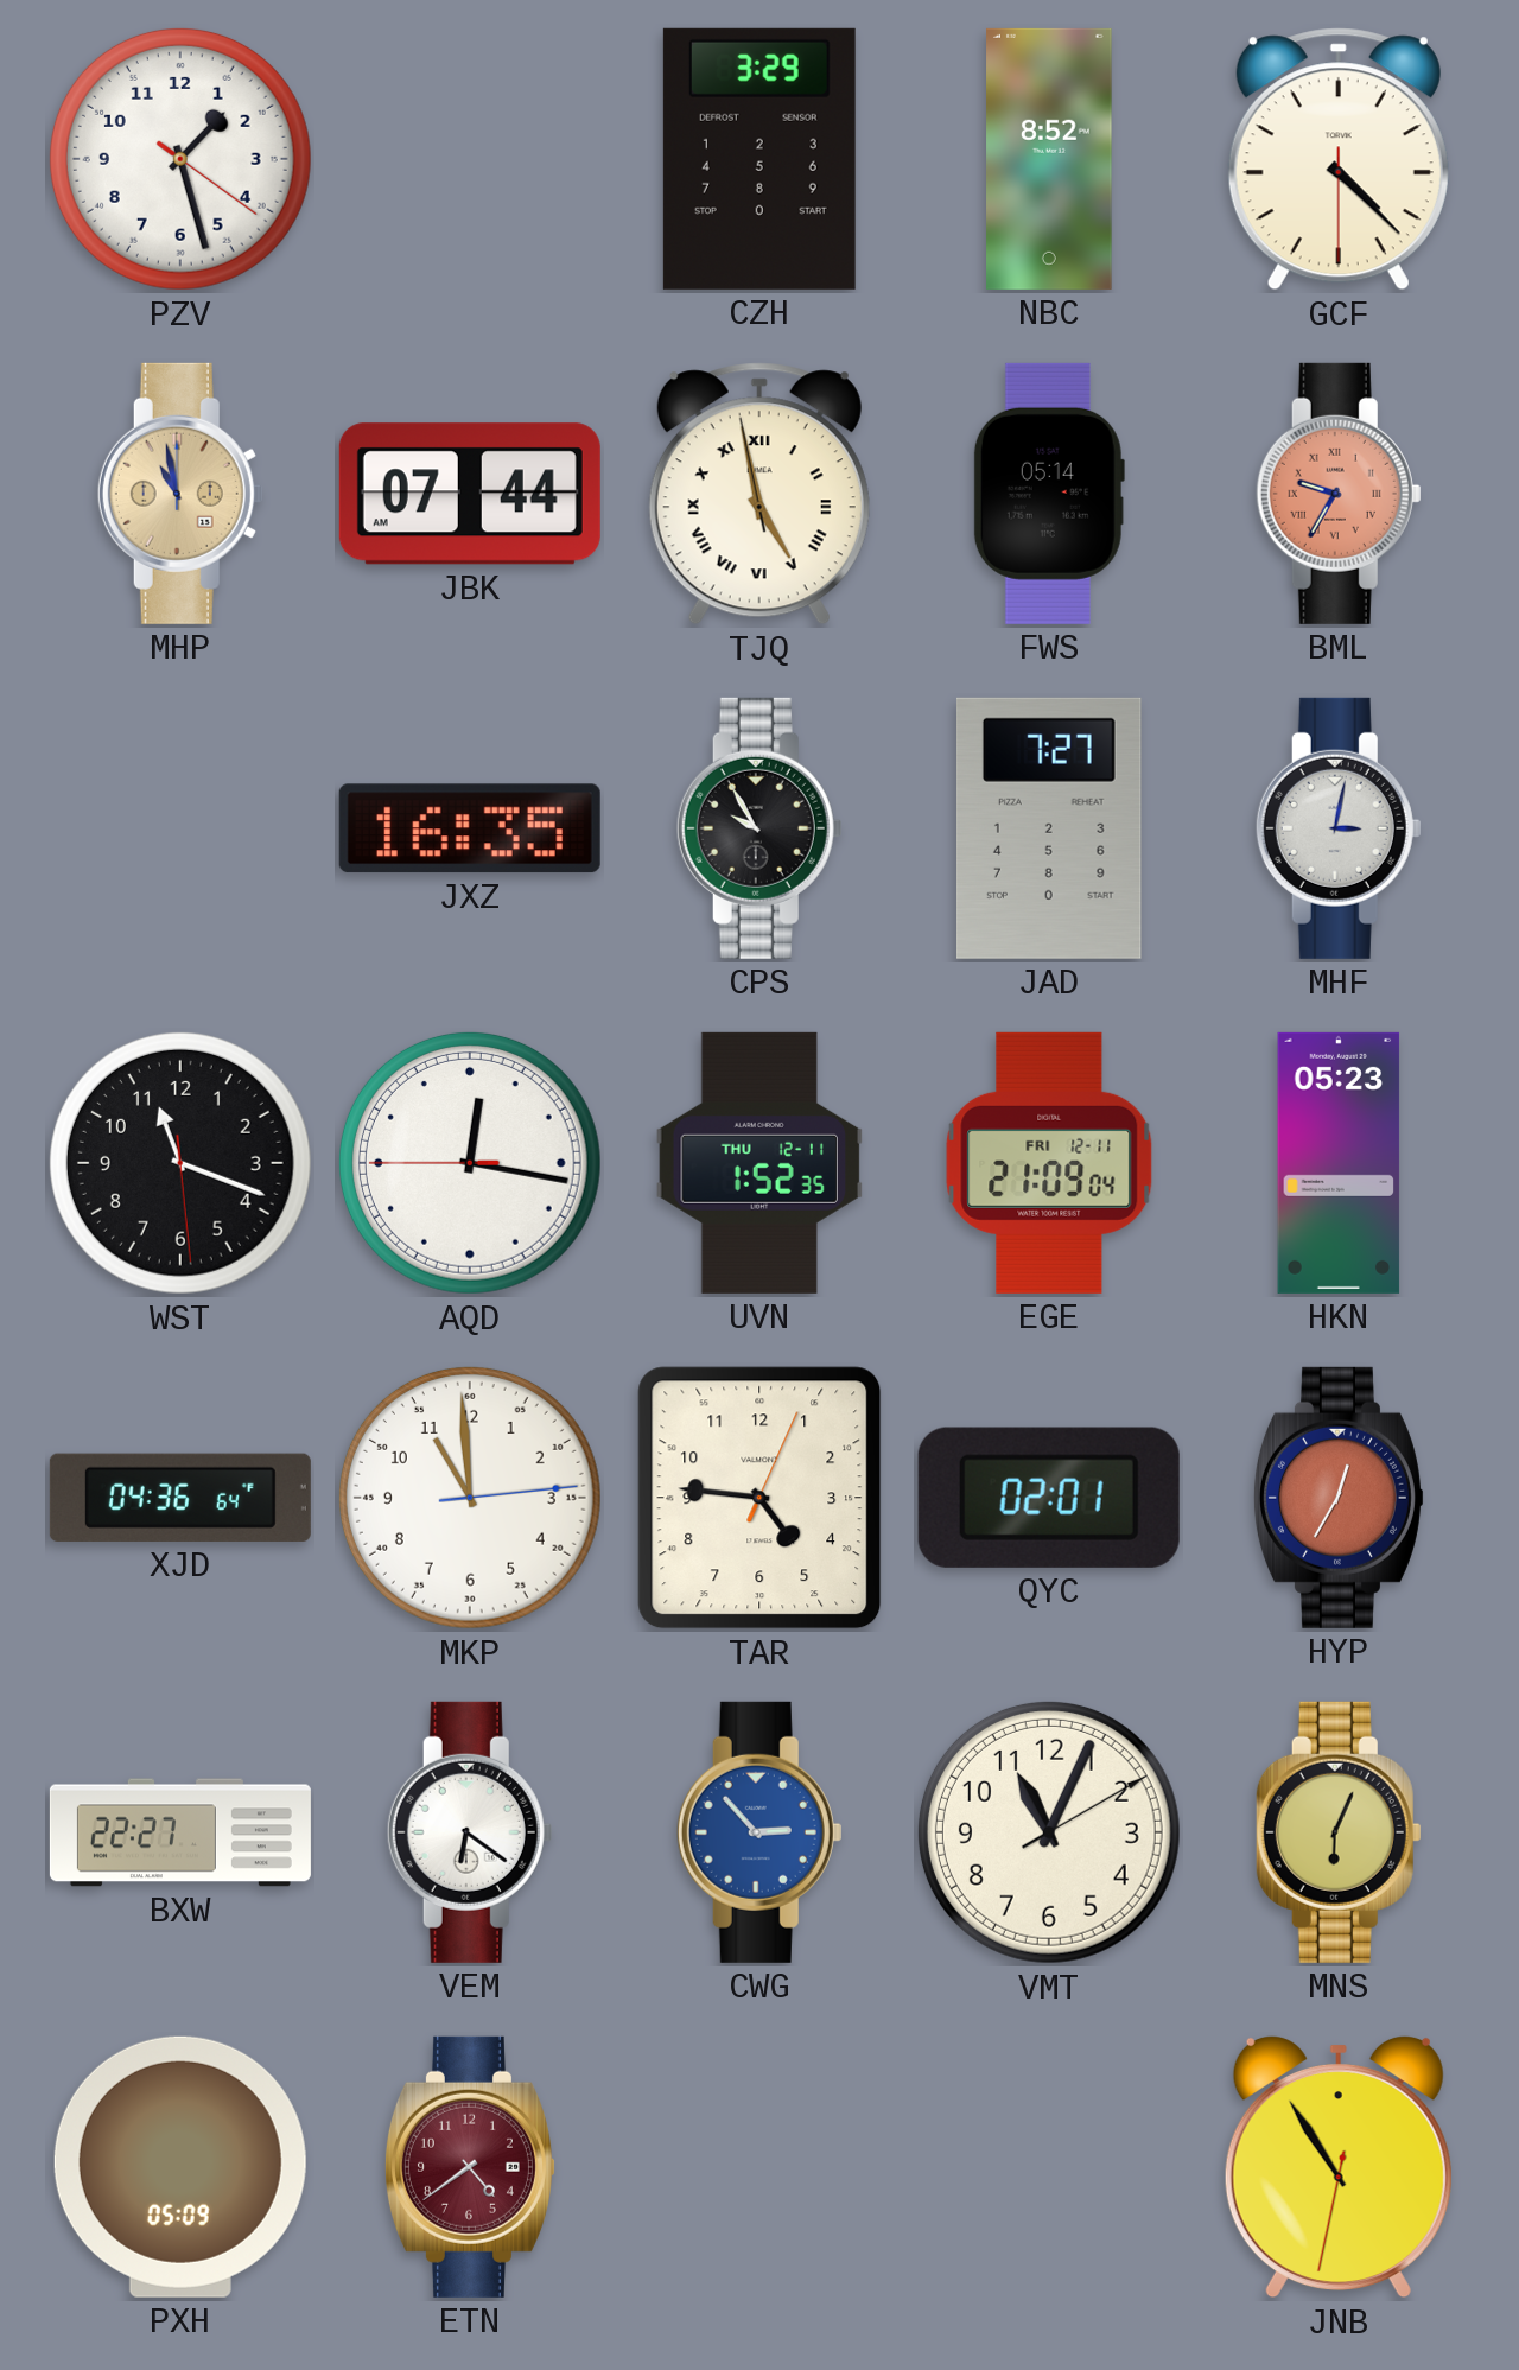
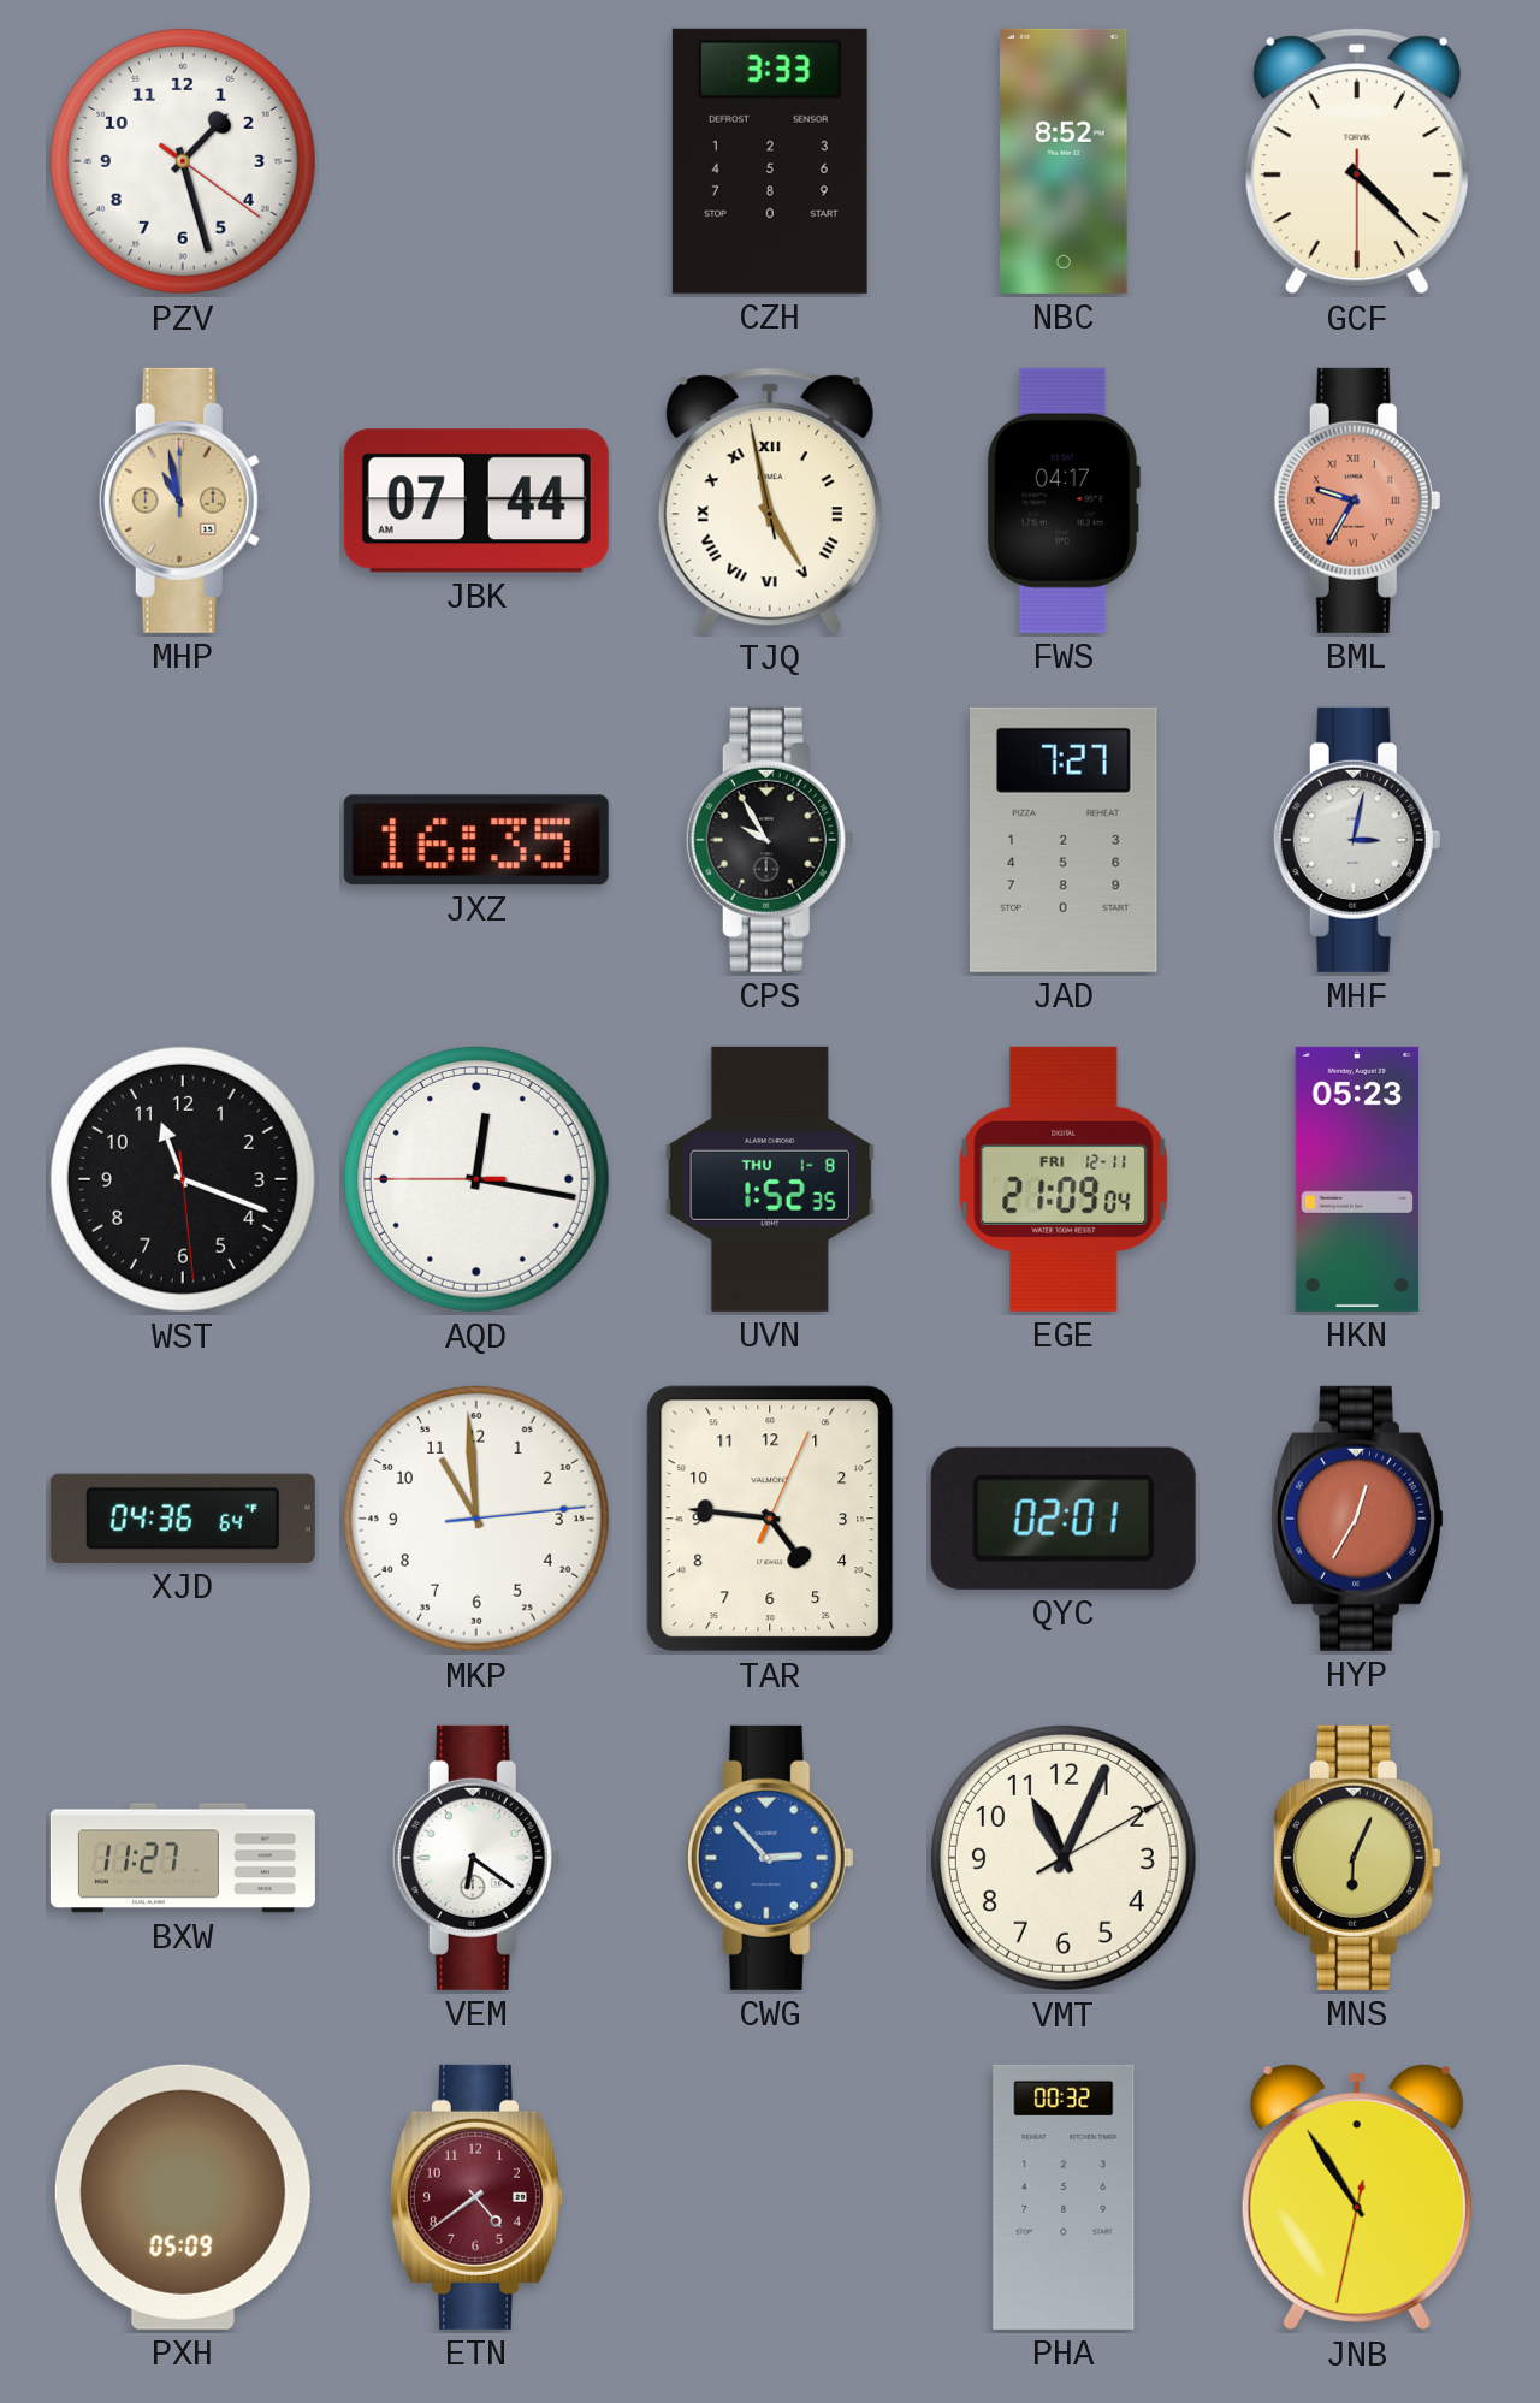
CZH: 3:29 -> 3:33 (770, 161)
FWS: 05:14 -> 04:17 (1064, 501)
UVN date: THU 12-11 -> THU 1-8 (770, 1179)
BXW: 22:27 -> 11:27 (183, 1858)
PHA: none -> 00:32 (1064, 2197)
